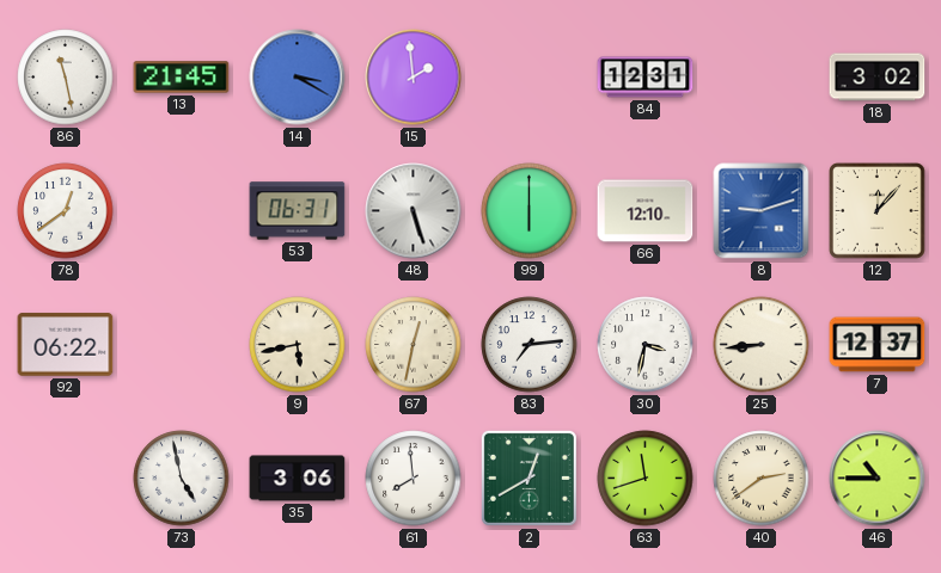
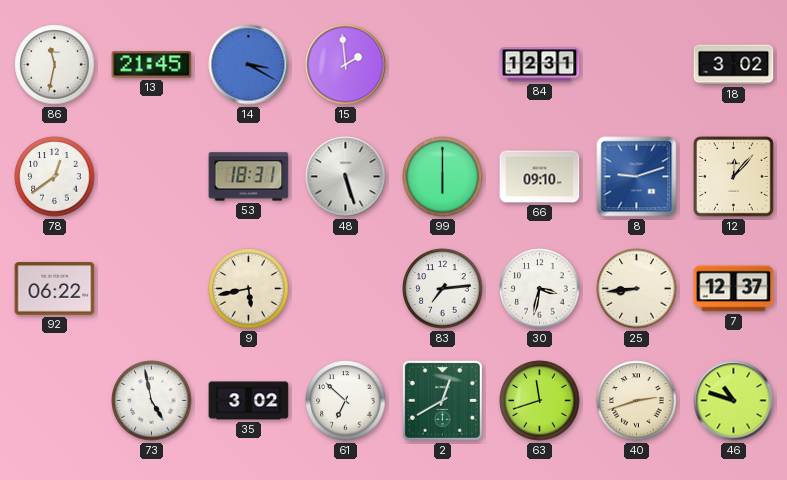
86: 11:28 -> 11:32 (55, 65)
53: 06:31 -> 18:31 (249, 177)
66: 12:10 -> 09:10 (540, 177)
67: 12:32 -> none (414, 345)
35: 3:06 -> 3:02 (249, 401)
61: 7:59 -> 6:52 (346, 401)
40: 2:39 -> 2:42 (637, 401)
46: 10:45 -> 10:48 (734, 401)
